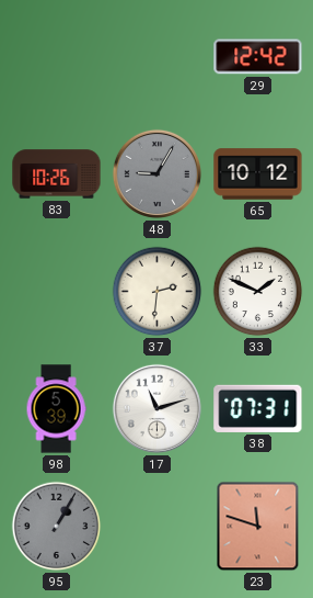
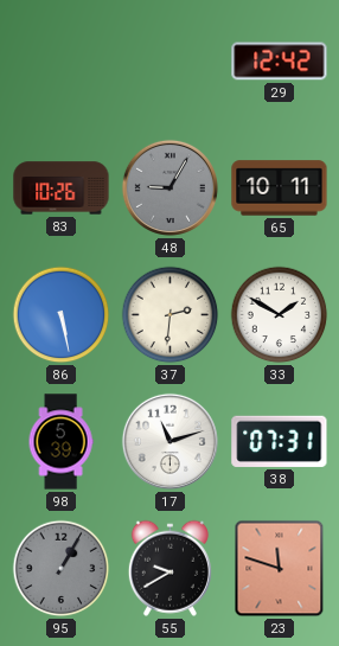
65: 10:12 -> 10:11 (280, 188)
86: none -> 5:28 (62, 315)
33: 1:49 -> 1:50 (280, 315)
55: none -> 9:40 (170, 568)
